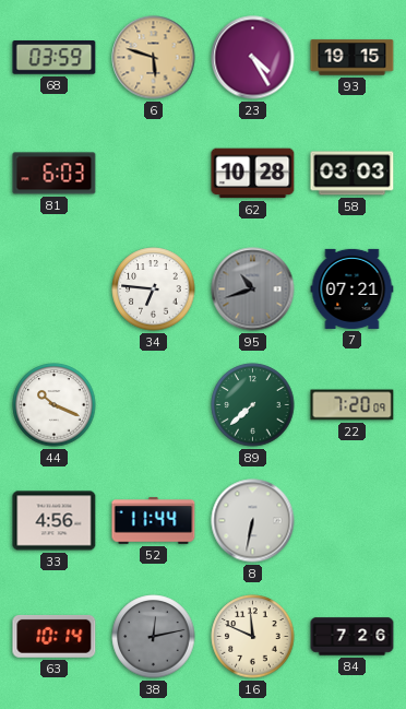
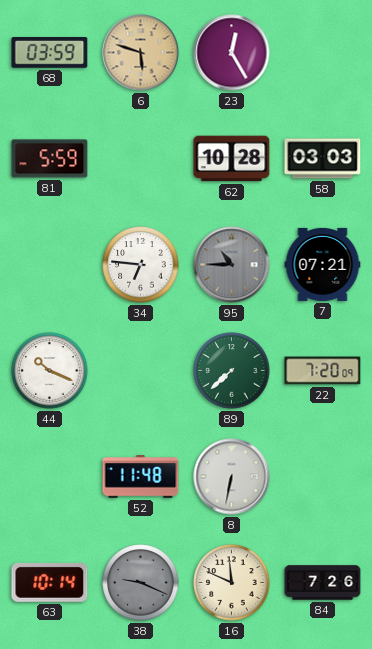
23: 4:25 -> 12:25 (232, 53)
93: 19:15 -> none (353, 58)
81: 6:03 -> 5:59 (50, 159)
95: 10:42 -> 10:45 (232, 265)
33: 4:56 -> none (55, 521)
52: 11:44 -> 11:48 (141, 477)
38: 12:13 -> 9:19 (141, 583)
